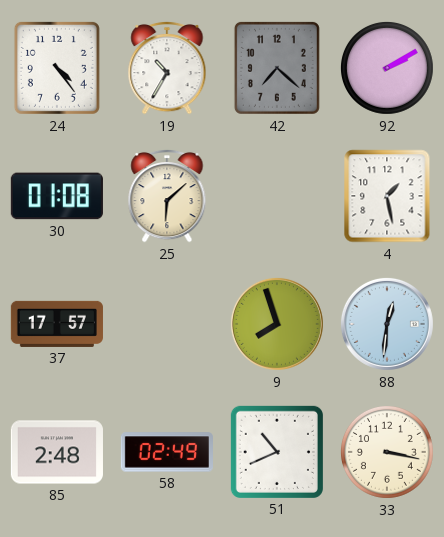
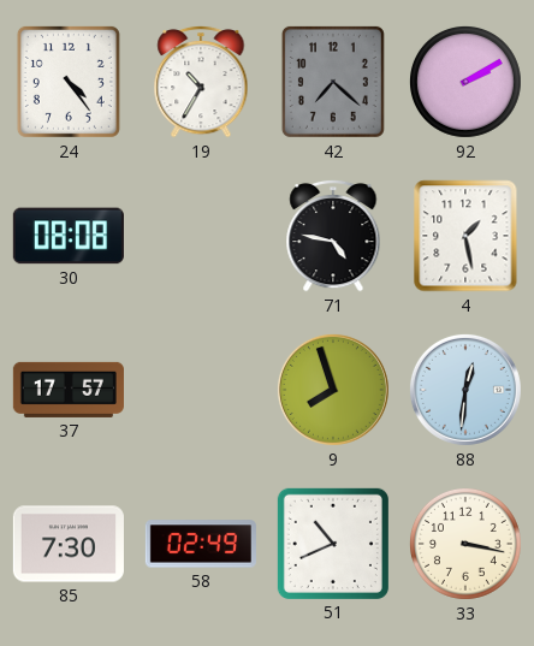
30: 01:08 -> 08:08 (69, 236)
25: 6:08 -> none (167, 196)
71: none -> 4:47 (333, 236)
85: 2:48 -> 7:30 (69, 544)
